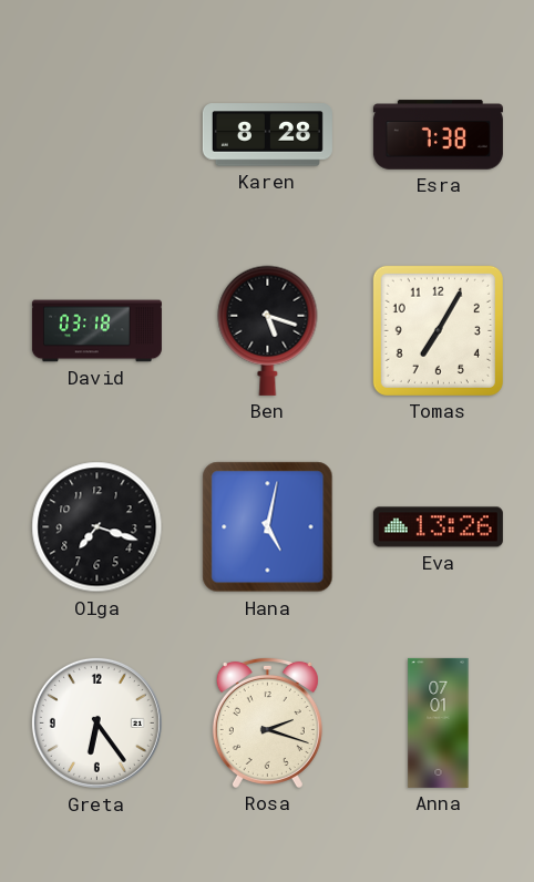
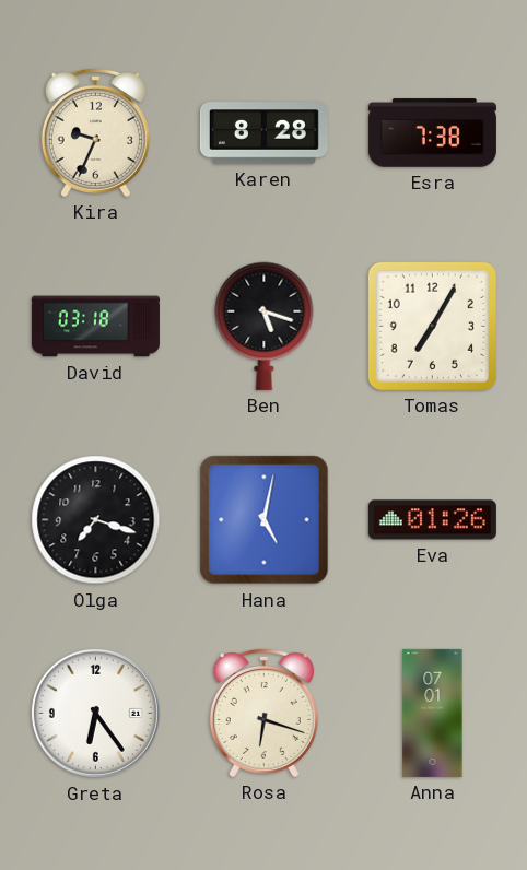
Kira: none -> 9:34 (95, 132)
Eva: 13:26 -> 01:26 (432, 520)
Rosa: 2:18 -> 6:18 (263, 713)
